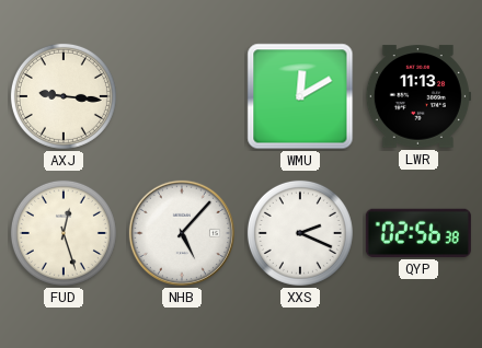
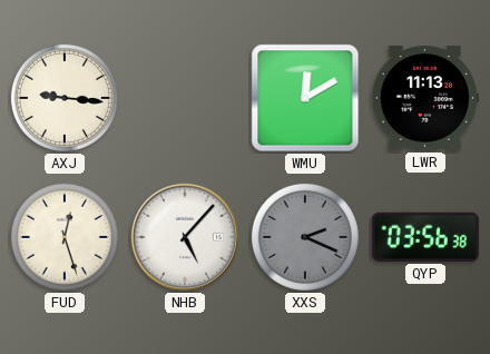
XXS dial: white -> grey (305, 237)
QYP: 02:56 -> 03:56 (425, 237)
